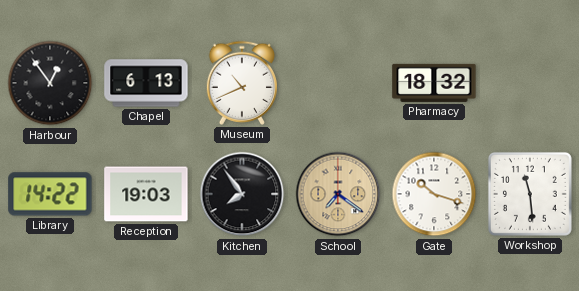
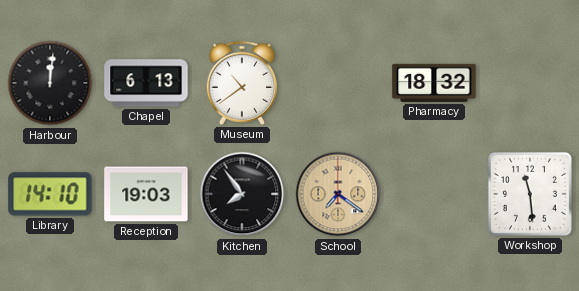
Harbour: 12:54 -> 12:01 (50, 83)
Museum: 10:41 -> 10:39 (241, 83)
Library: 14:22 -> 14:10 (50, 194)
Gate: 10:18 -> none (434, 194)
